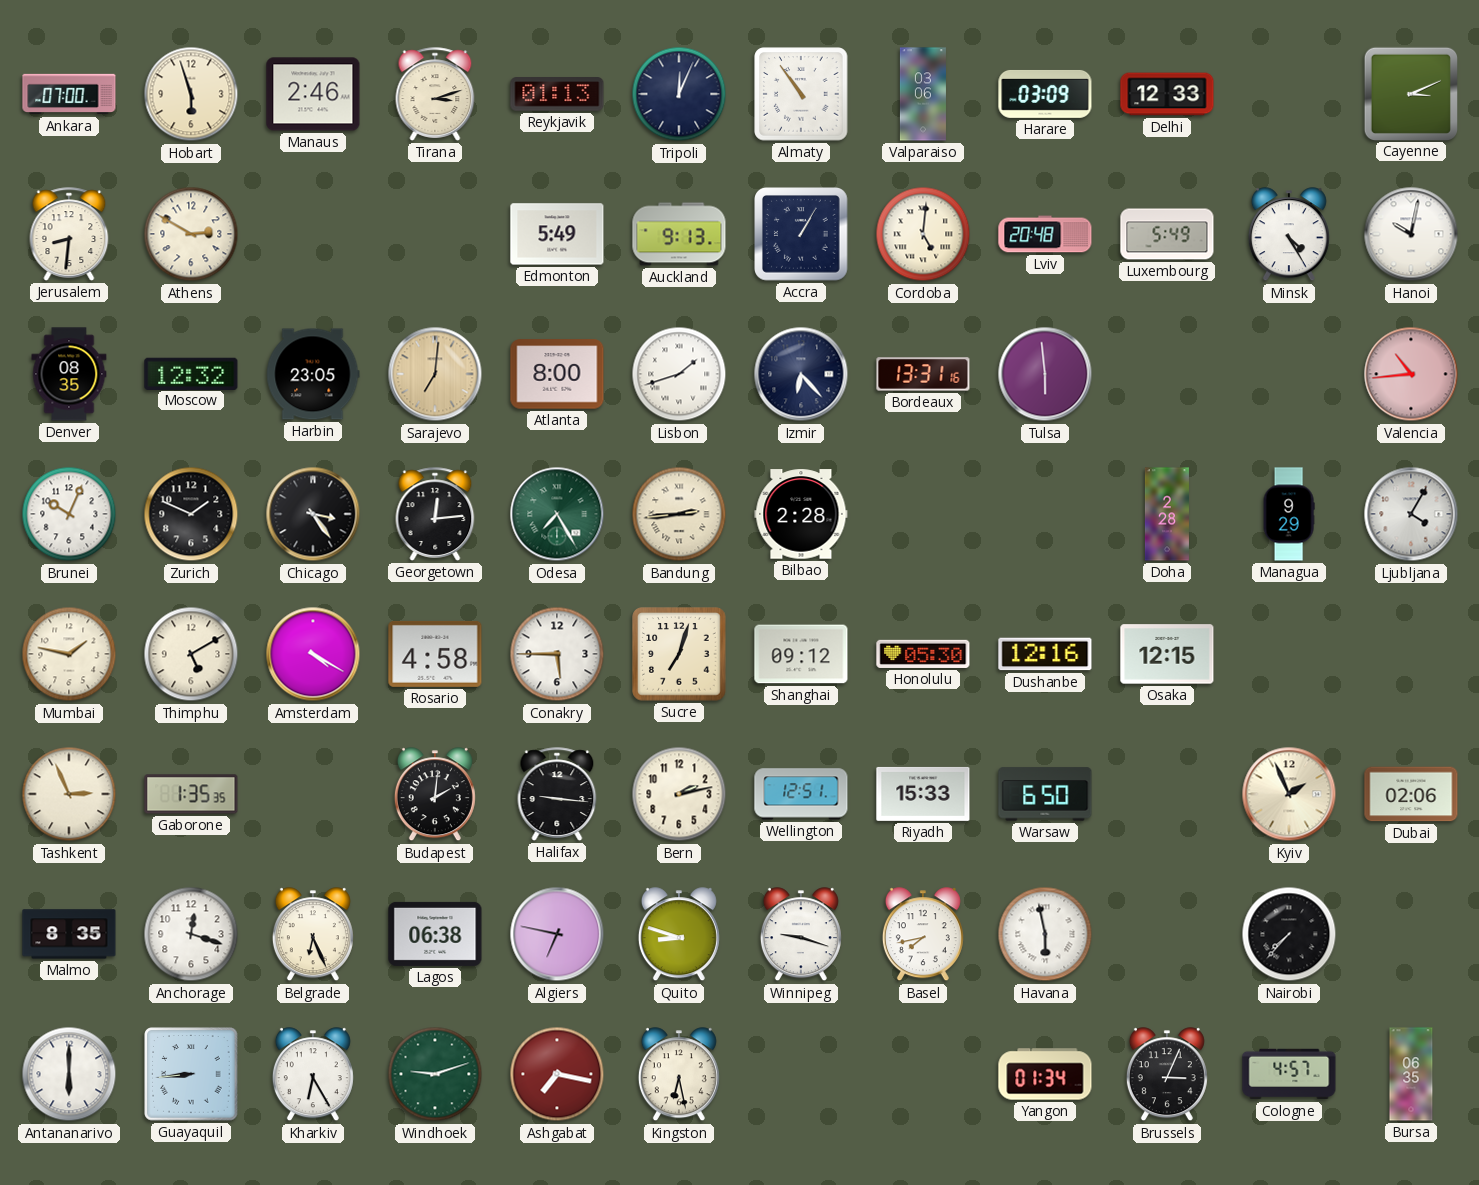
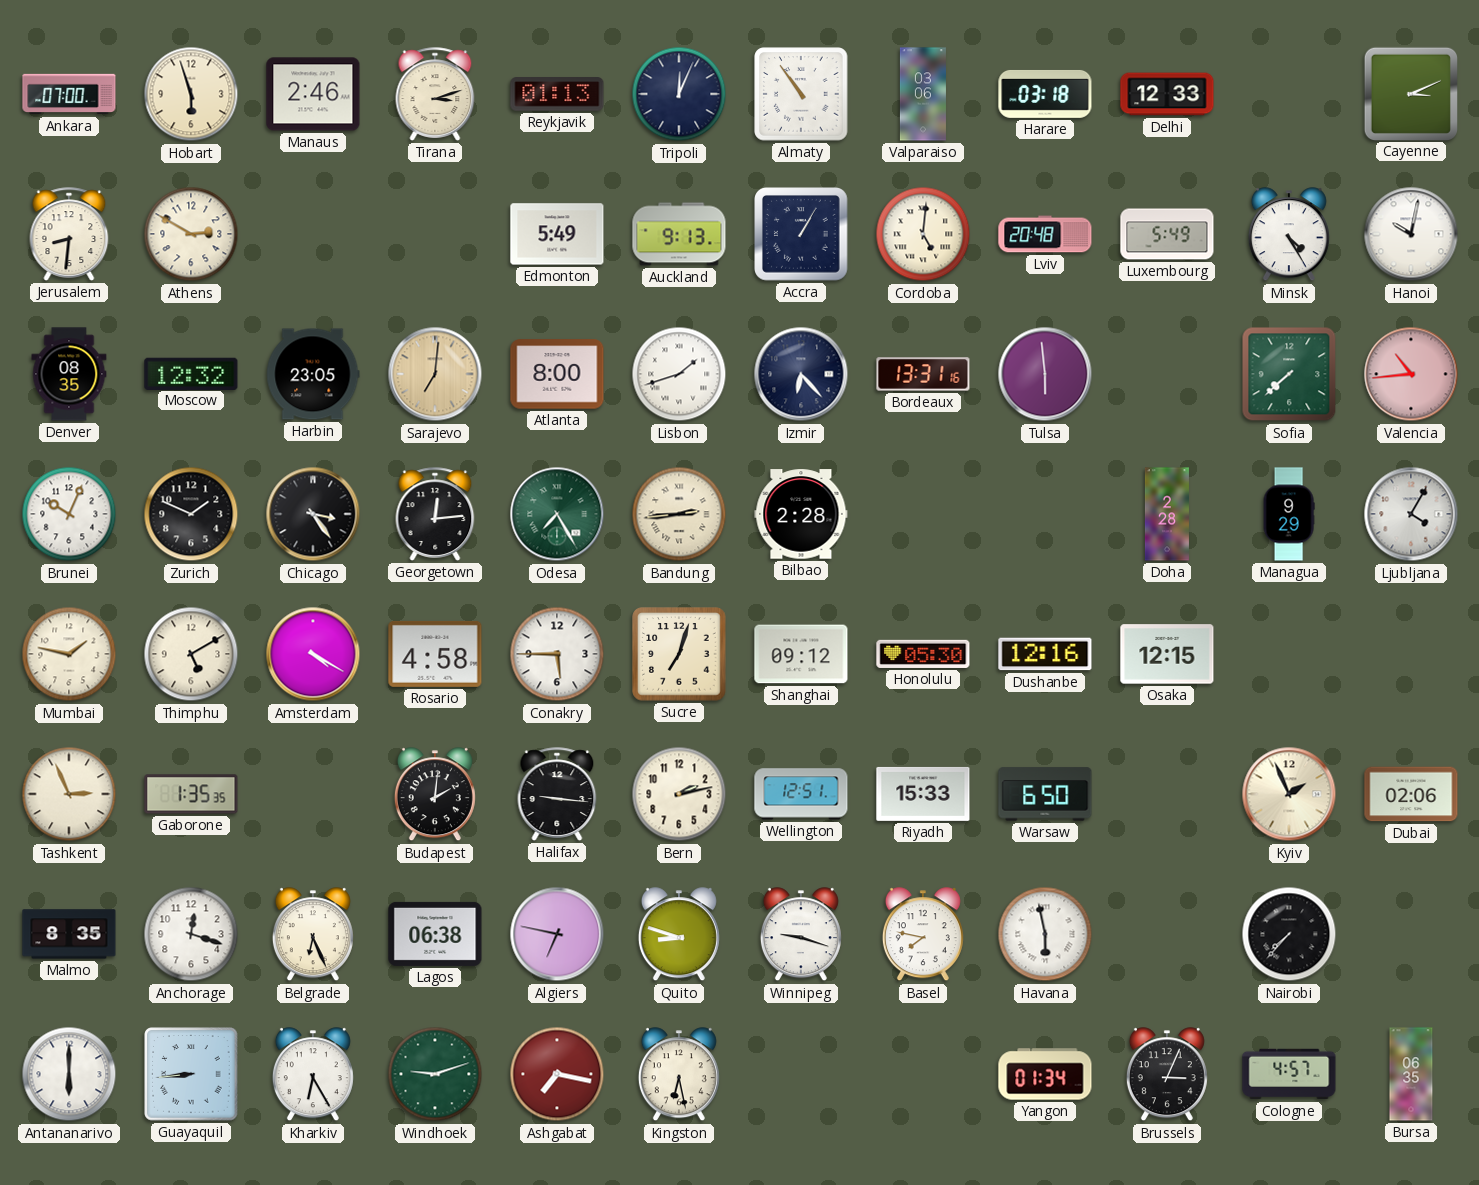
Harare: 03:09 -> 03:18 (1045, 94)
Sofia: none -> 7:38 (1289, 374)
Basel: 7:43 -> 7:47 (923, 935)
